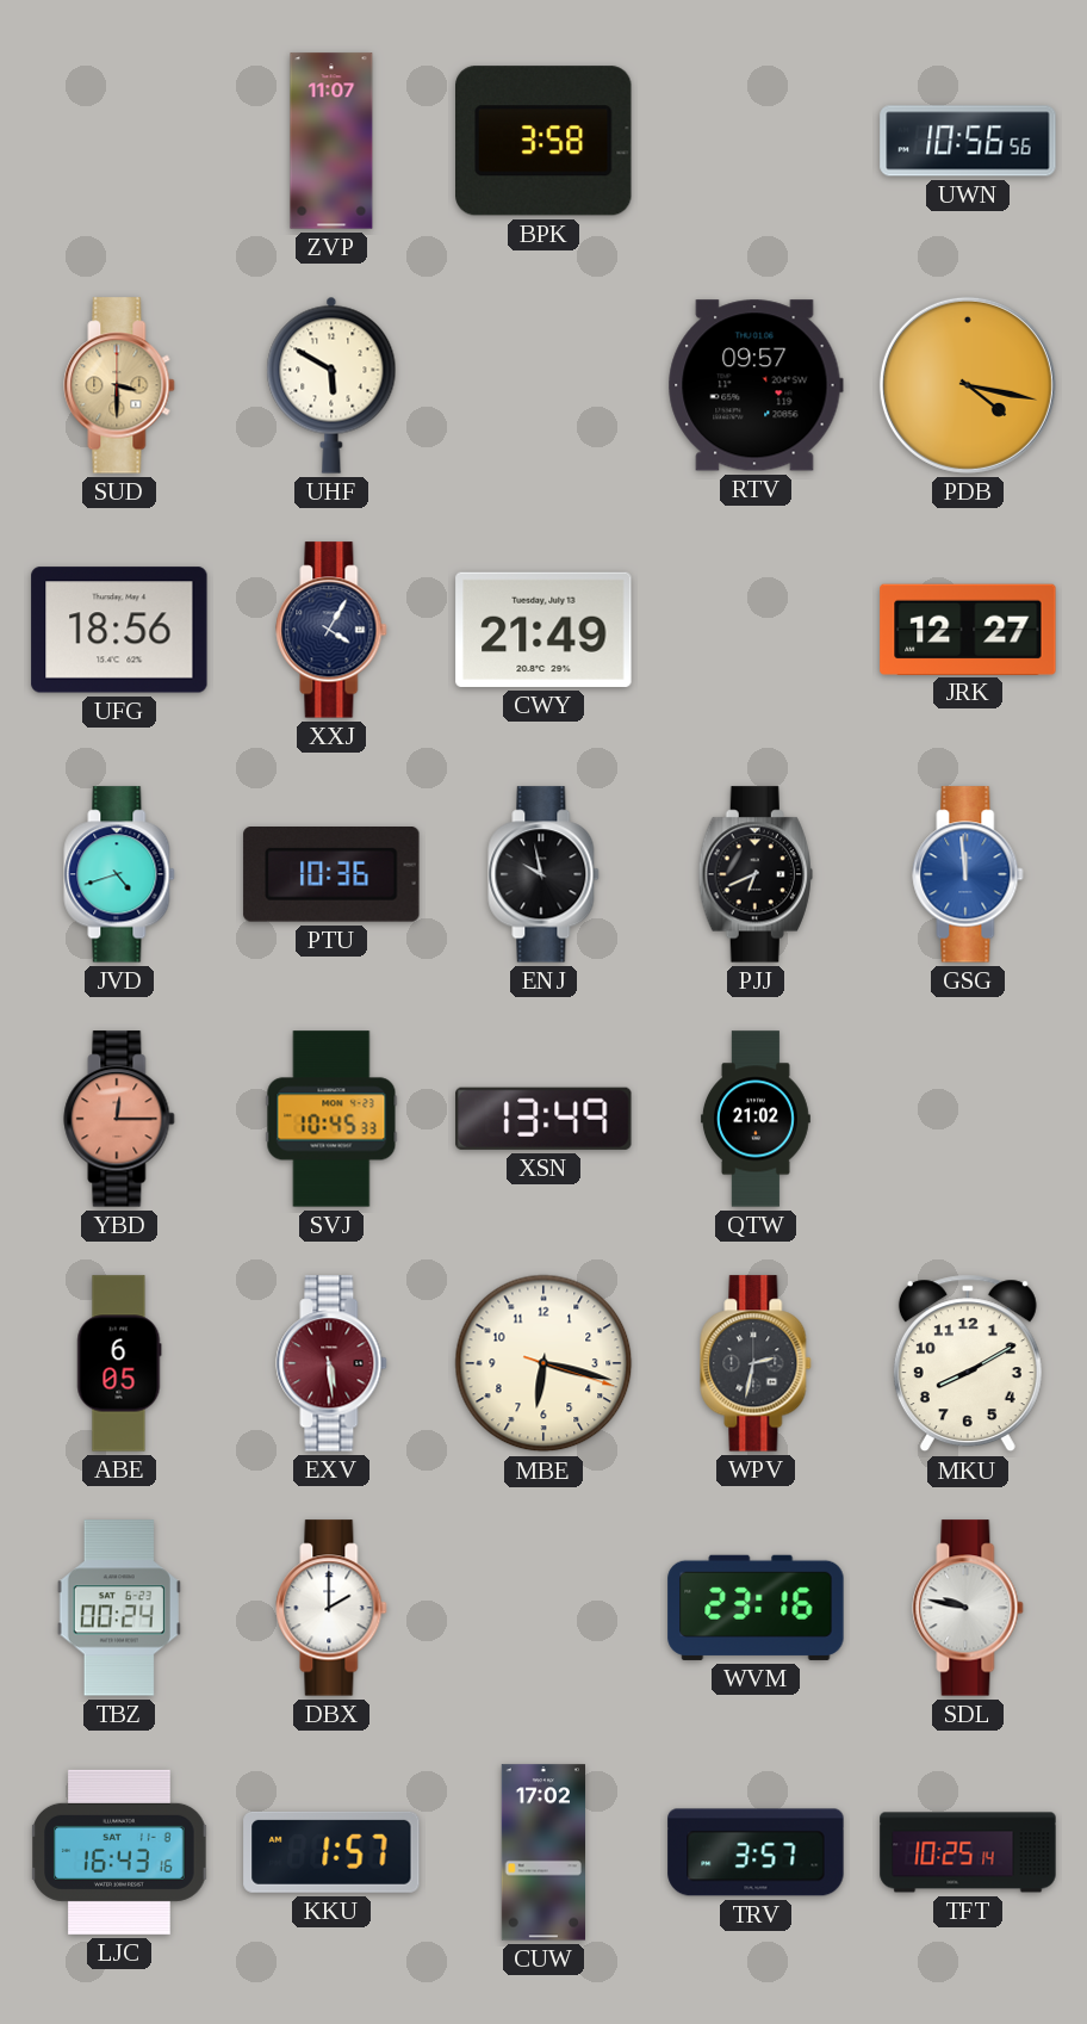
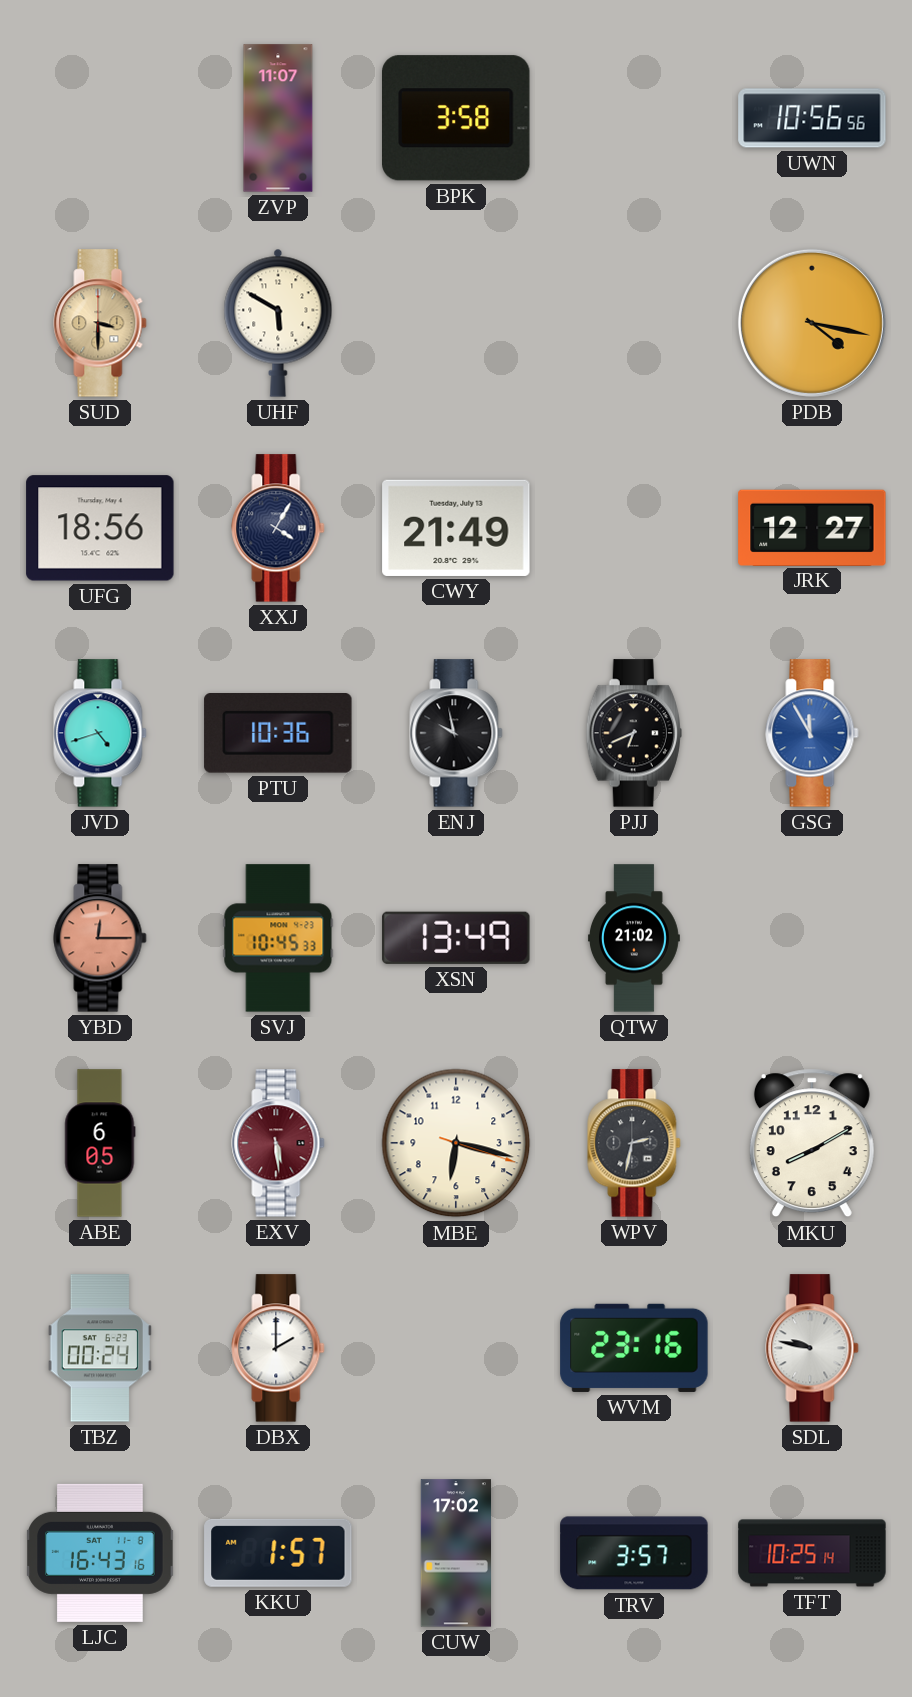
RTV: 09:57 -> none (756, 385)
GSG: 11:59 -> 11:55 (812, 733)
